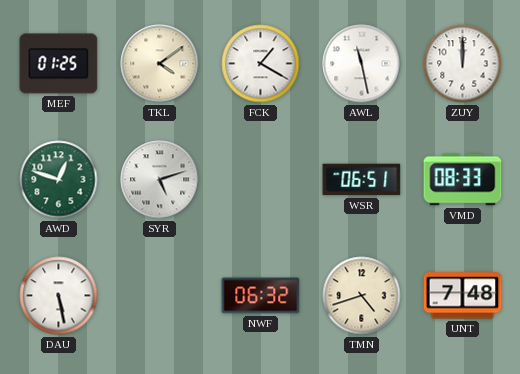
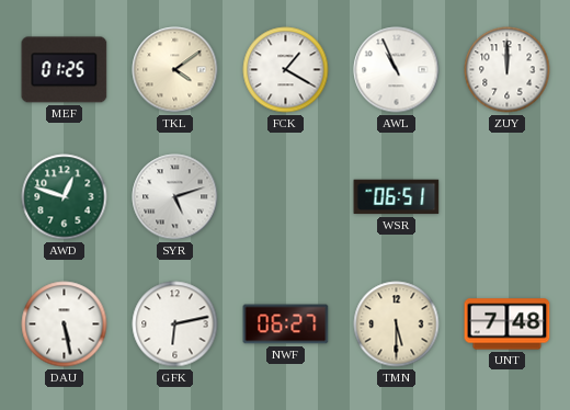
AWL: 11:28 -> 10:56 (397, 70)
VMD: 08:33 -> none (463, 180)
GFK: none -> 6:13 (175, 324)
NWF: 06:32 -> 06:27 (286, 324)
TMN: 4:42 -> 5:30 (397, 324)
